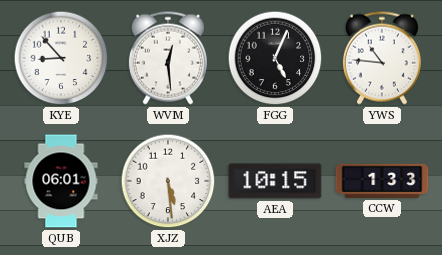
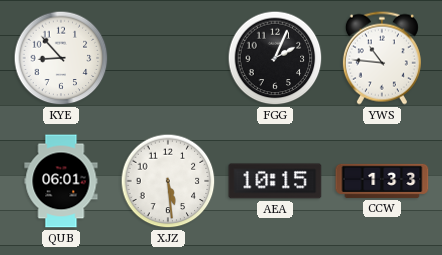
WVM: 12:29 -> none (168, 58)
FGG: 5:04 -> 2:04 (275, 58)
